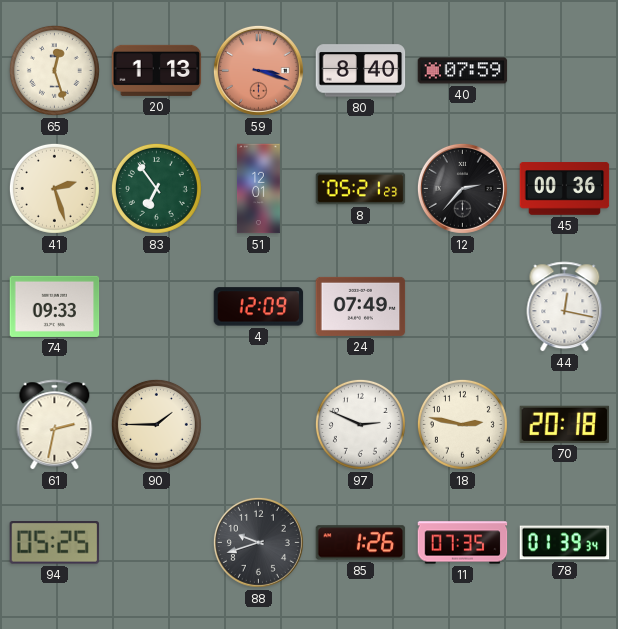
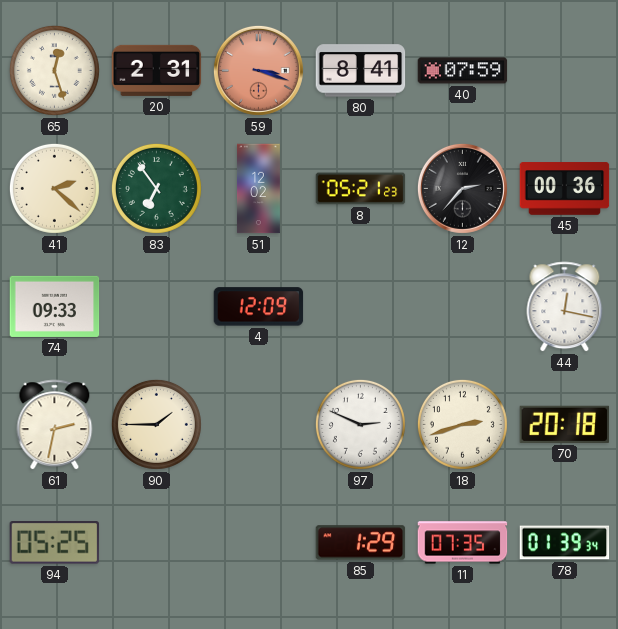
20: 1:13 -> 2:31 (157, 70)
80: 8:40 -> 8:41 (361, 71)
41: 2:27 -> 2:22 (54, 188)
51: 12:01 -> 12:02 (259, 189)
24: 07:49 -> none (361, 306)
18: 2:47 -> 2:42 (462, 424)
88: 9:42 -> none (258, 542)
85: 1:26 -> 1:29 (361, 543)
